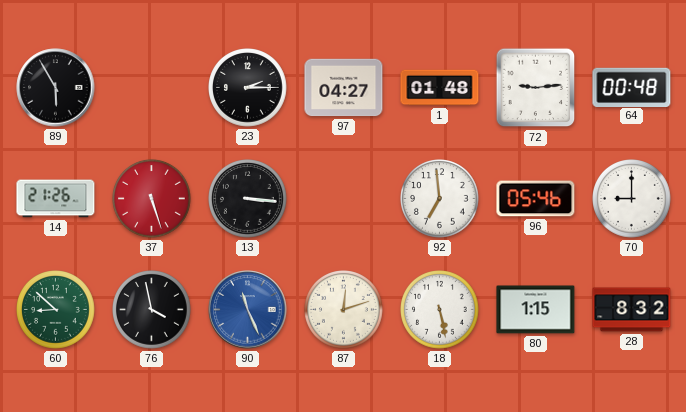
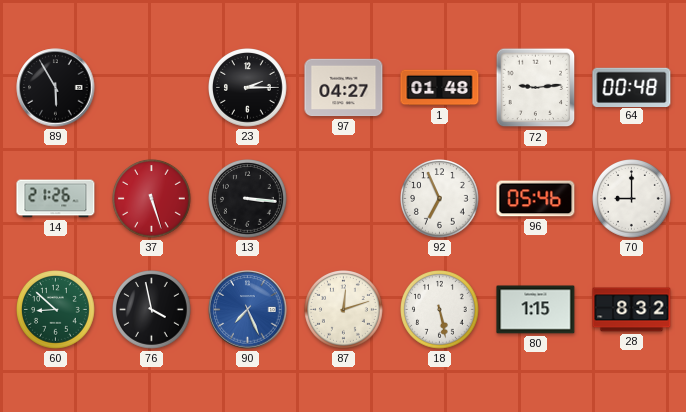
92: 6:59 -> 6:56 (440, 199)
90: 11:26 -> 7:26 (248, 310)
